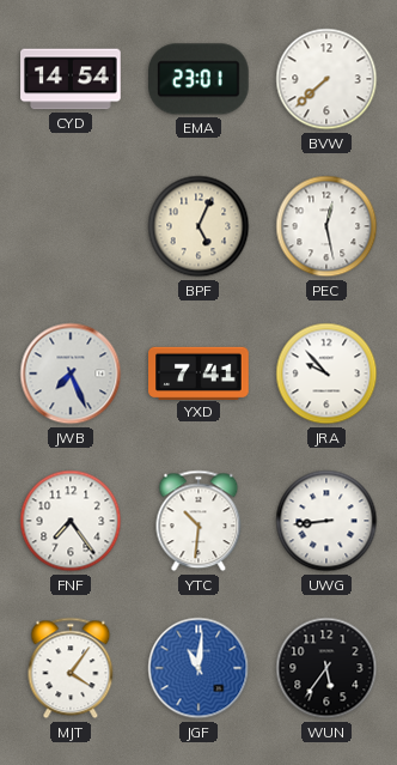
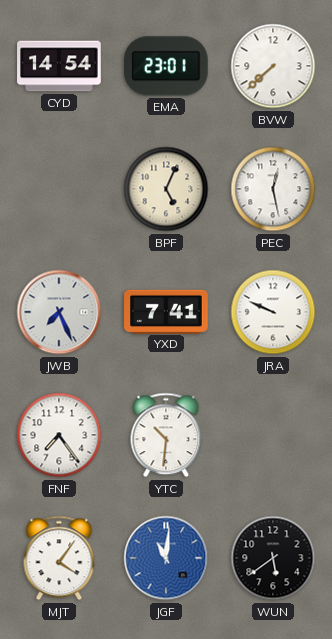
JRA: 9:53 -> 9:49 (273, 312)
UWG: 8:44 -> none (326, 521)
WUN: 5:36 -> 5:39 (273, 558)
